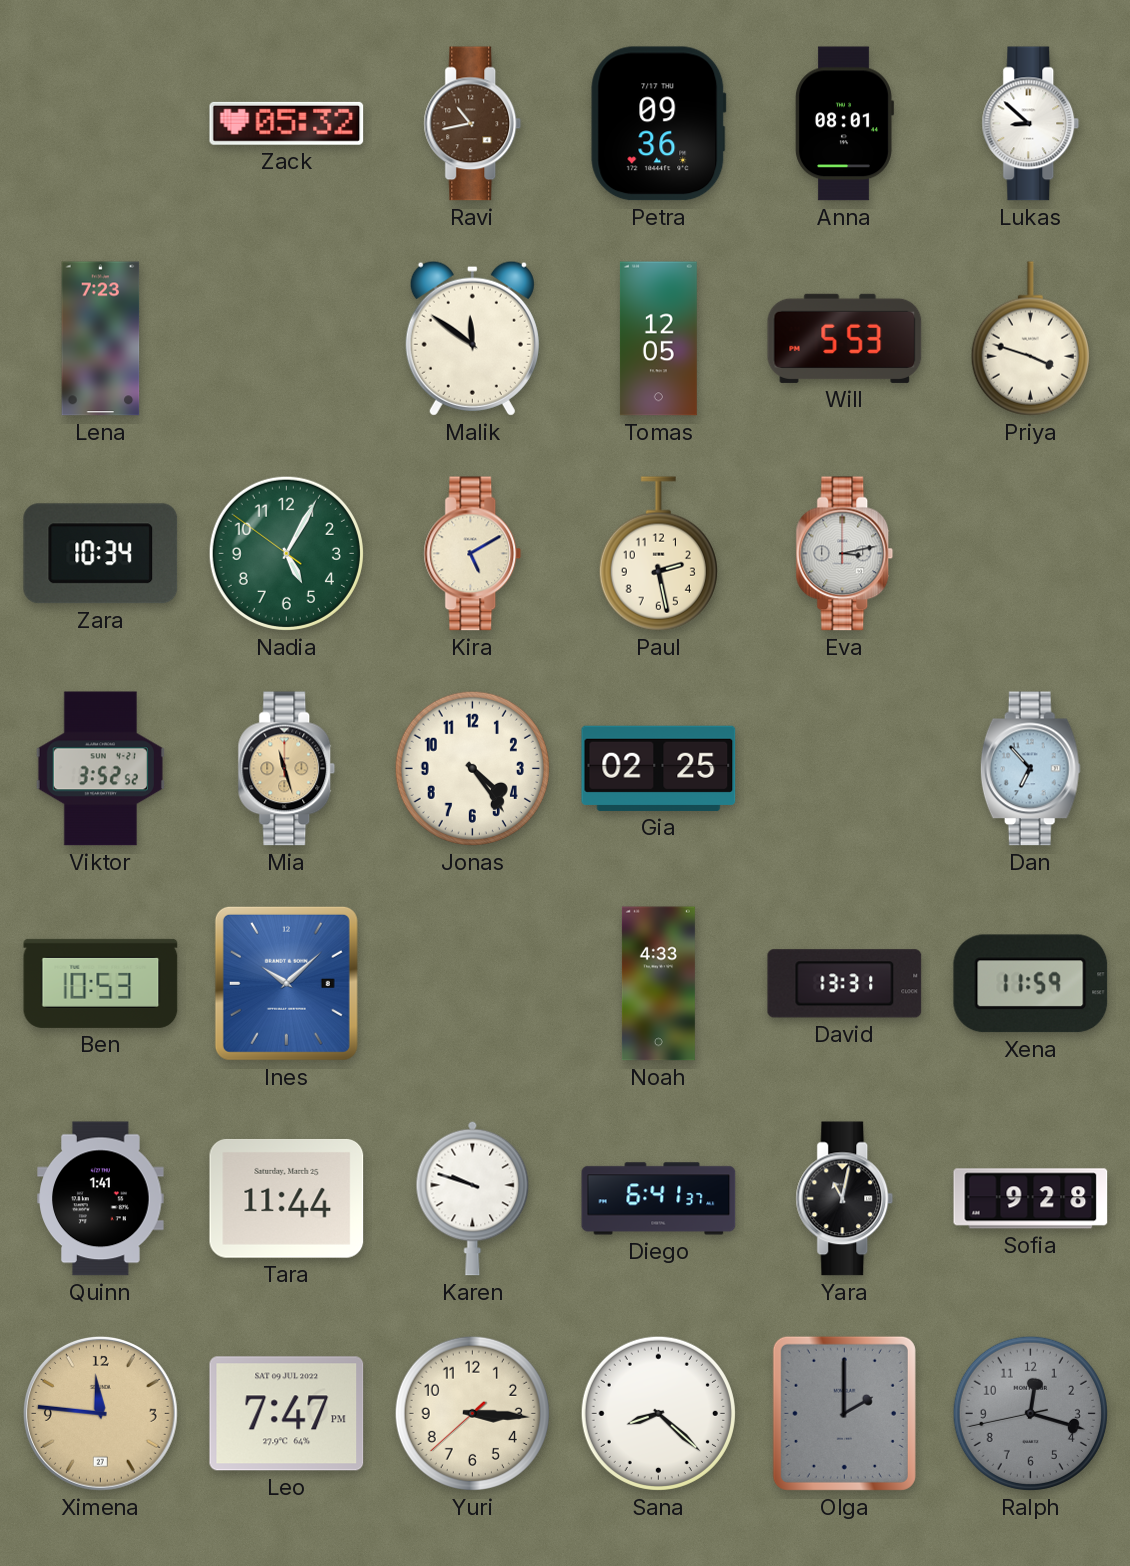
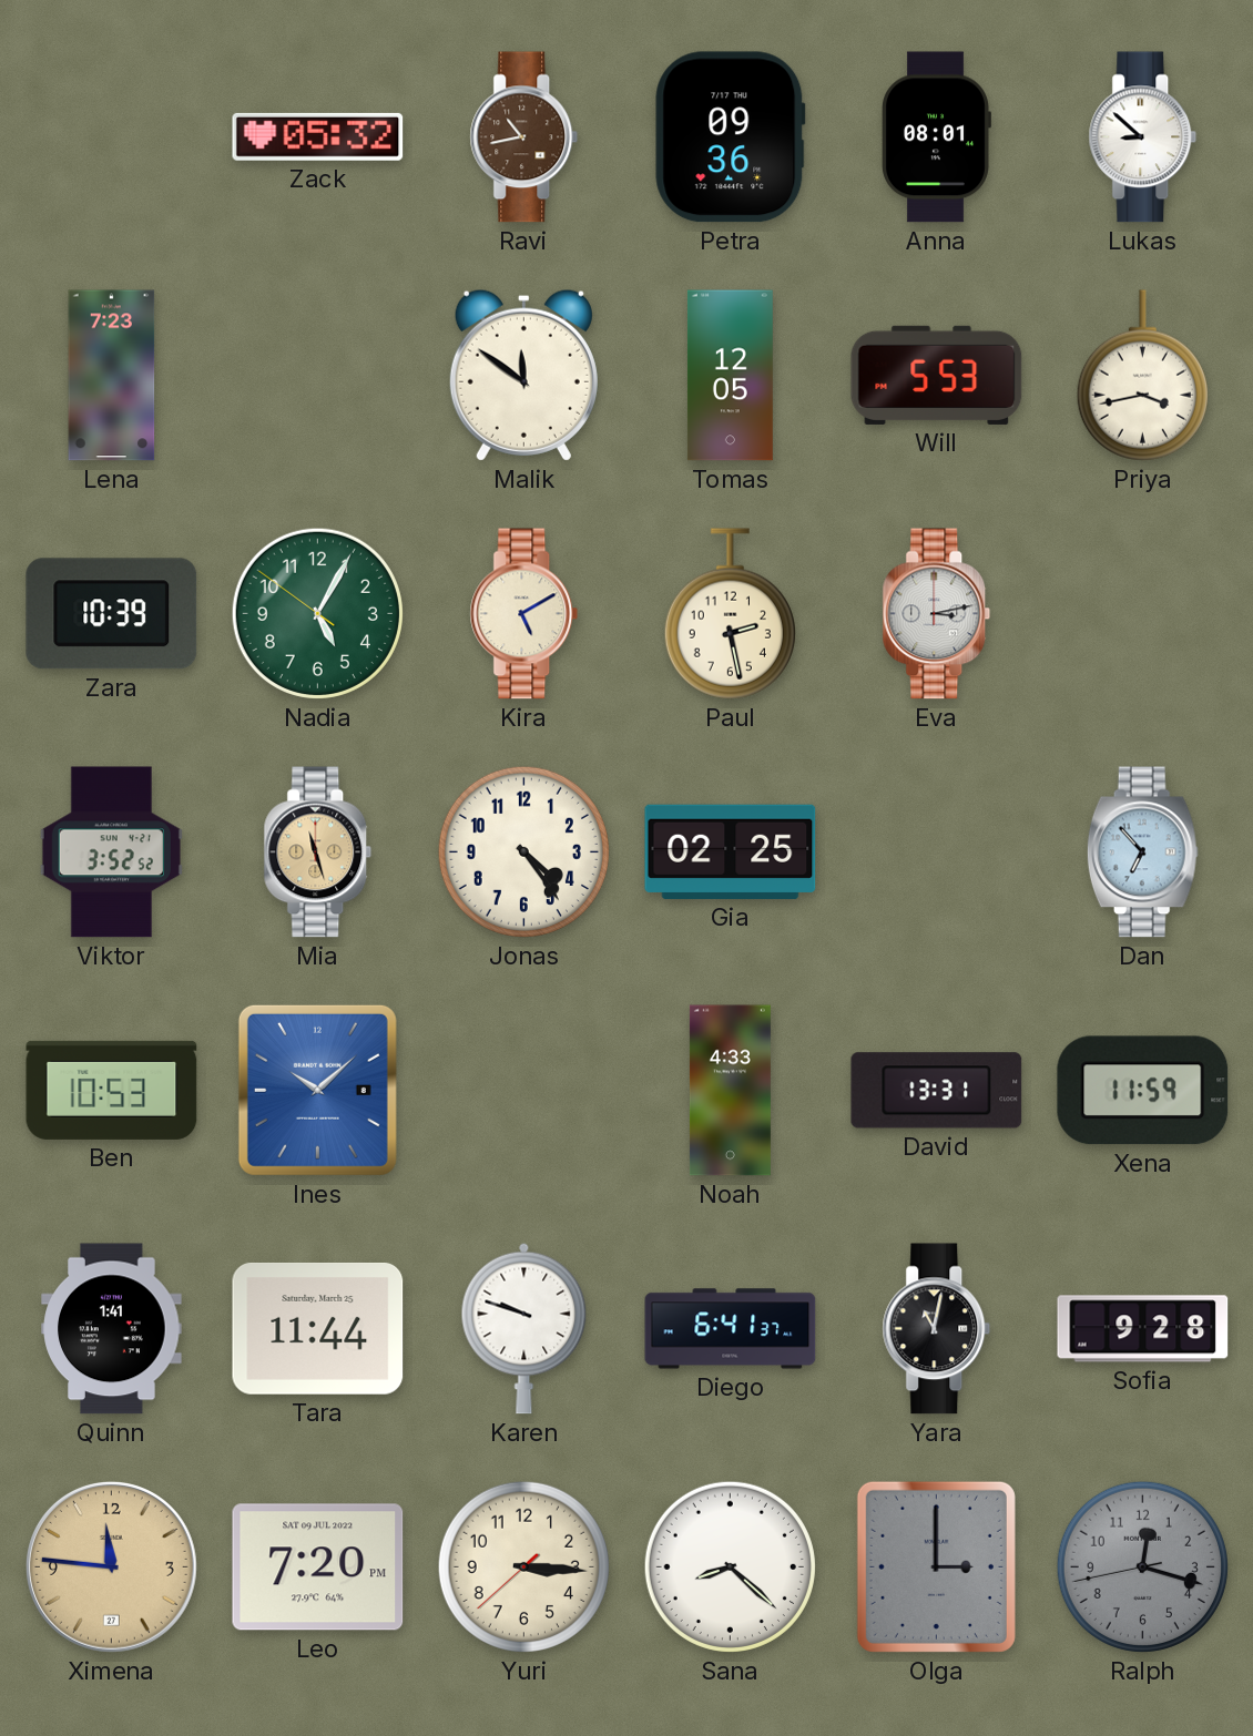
Priya: 3:48 -> 3:43 (1142, 376)
Zara: 10:34 -> 10:39 (112, 614)
Leo: 7:47 -> 7:20 (318, 1567)
Olga: 2:00 -> 3:00 (936, 1566)
